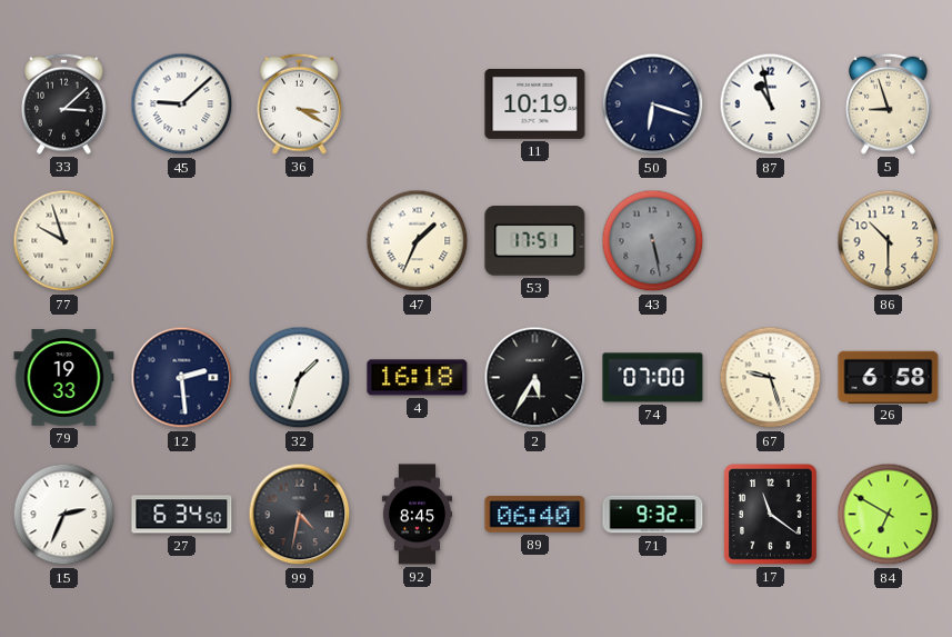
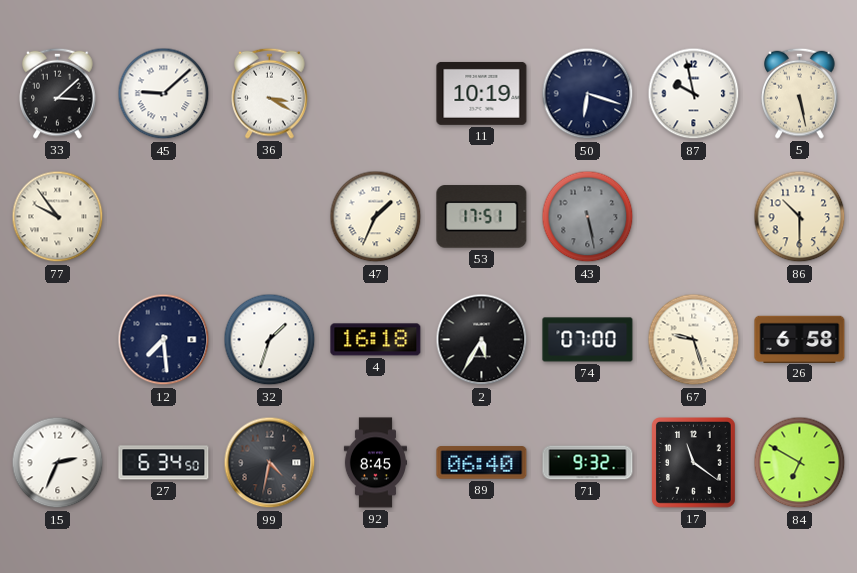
87: 10:58 -> 9:58 (694, 94)
5: 8:57 -> 5:28 (800, 93)
77: 9:57 -> 9:54 (58, 217)
79: 19:33 -> none (64, 378)
12: 2:29 -> 7:29 (164, 340)
